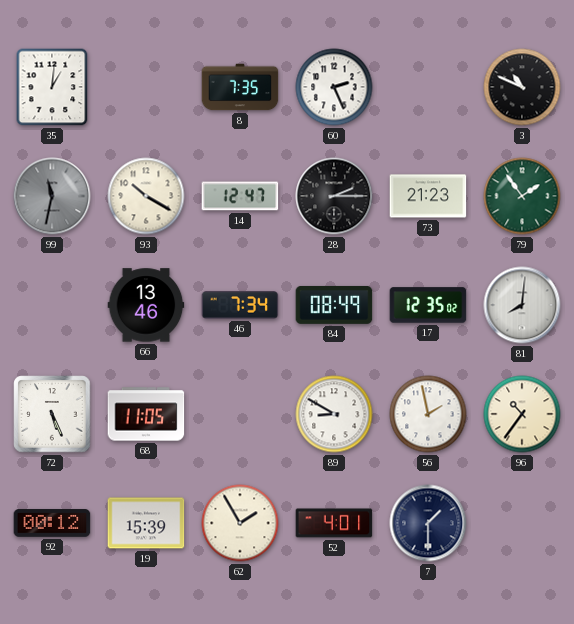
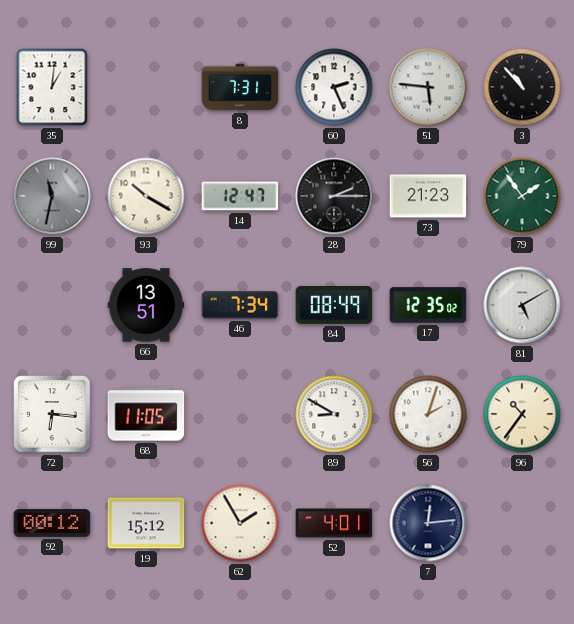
8: 7:35 -> 7:31 (240, 87)
51: none -> 5:46 (428, 87)
3: 10:49 -> 10:53 (522, 87)
66: 13:46 -> 13:51 (146, 305)
81: 8:01 -> 5:10 (522, 305)
72: 5:26 -> 6:16 (52, 414)
56: 1:58 -> 2:03 (428, 414)
19: 15:39 -> 15:12 (146, 523)
7: 1:30 -> 12:14 (428, 523)
